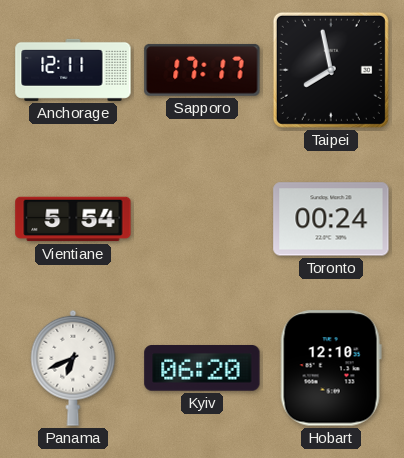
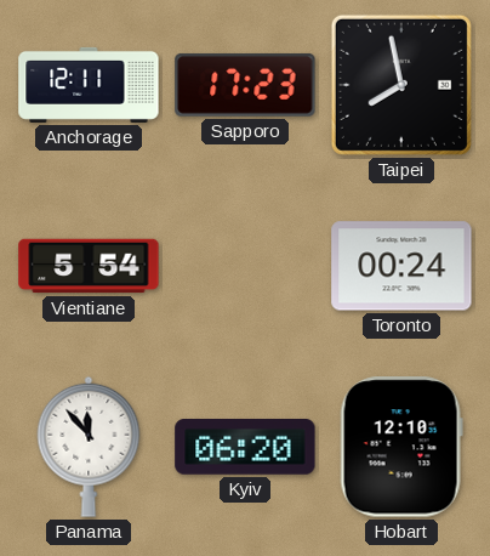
Sapporo: 17:17 -> 17:23 (245, 85)
Panama: 6:41 -> 11:53 (89, 447)
